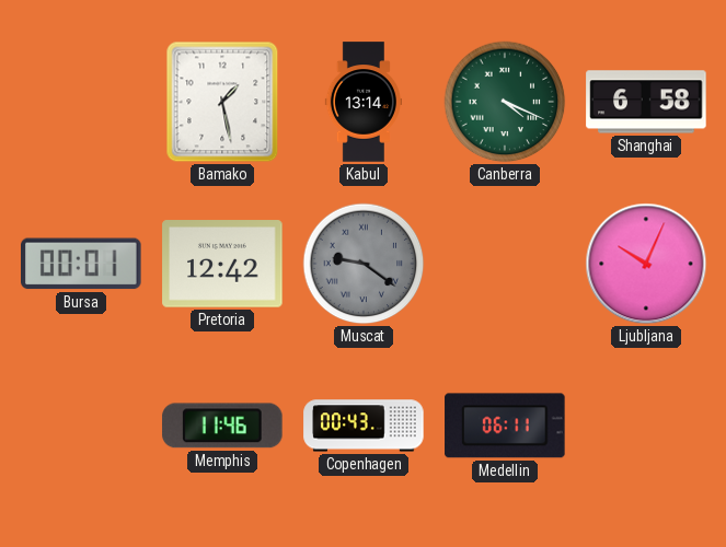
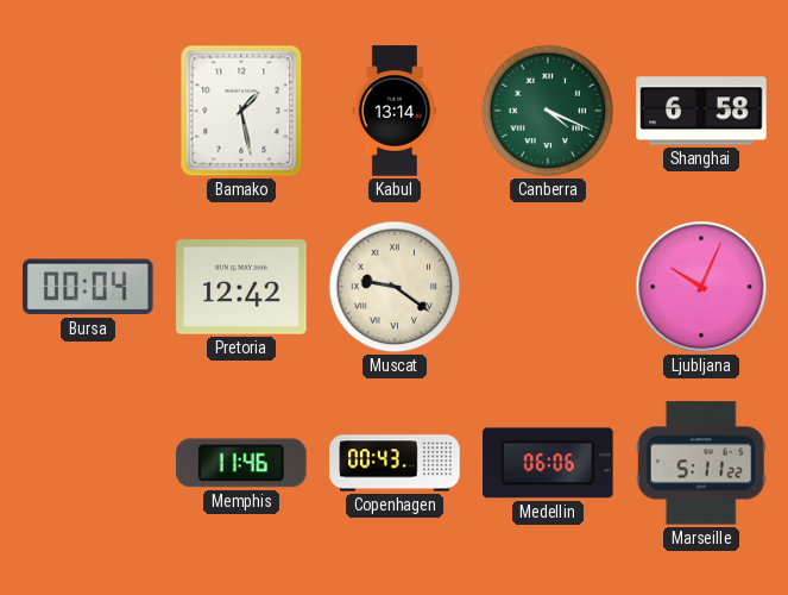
Bursa: 00:01 -> 00:04 (89, 287)
Muscat dial: grey -> cream (395, 287)
Medellin: 06:11 -> 06:06 (548, 463)
Marseille: none -> 5:11 (701, 463)
